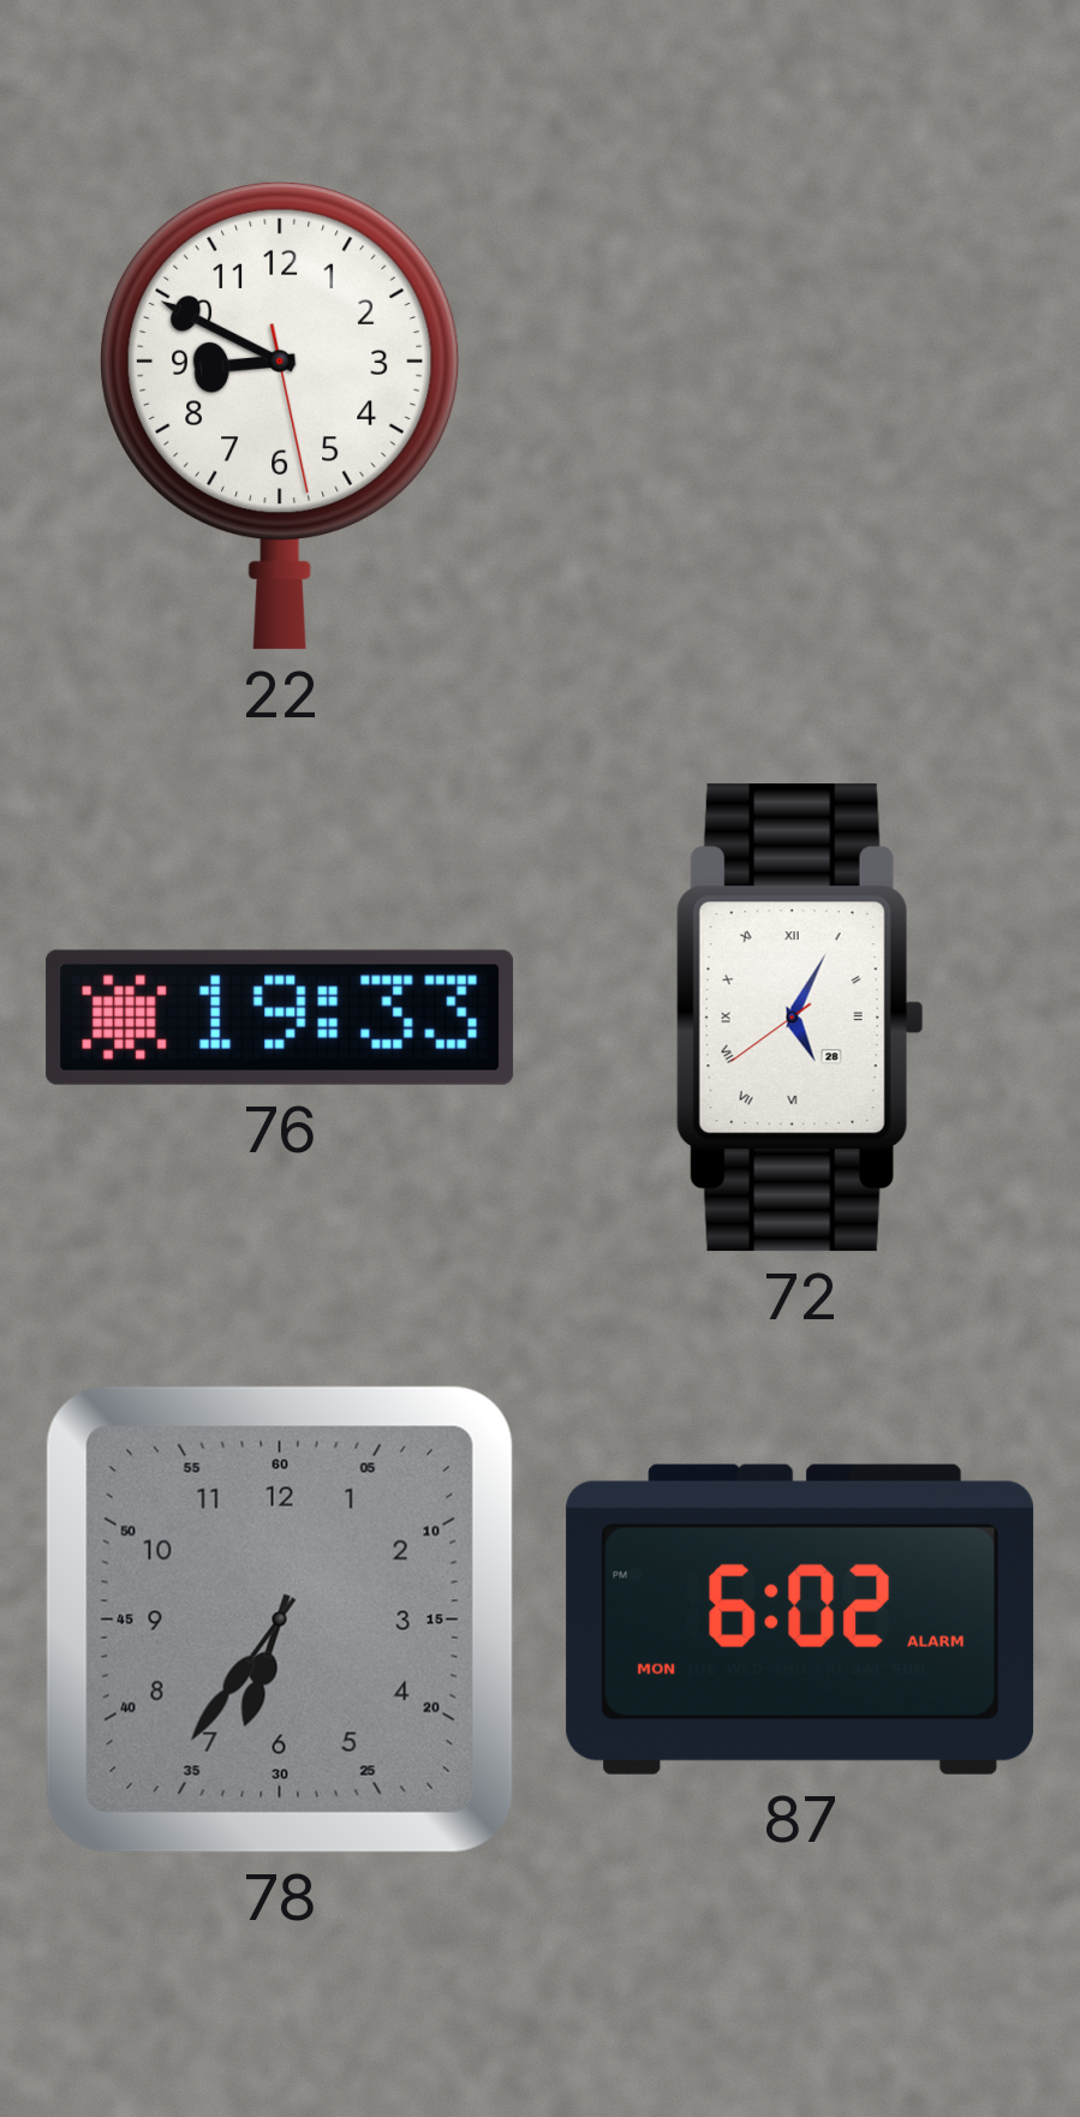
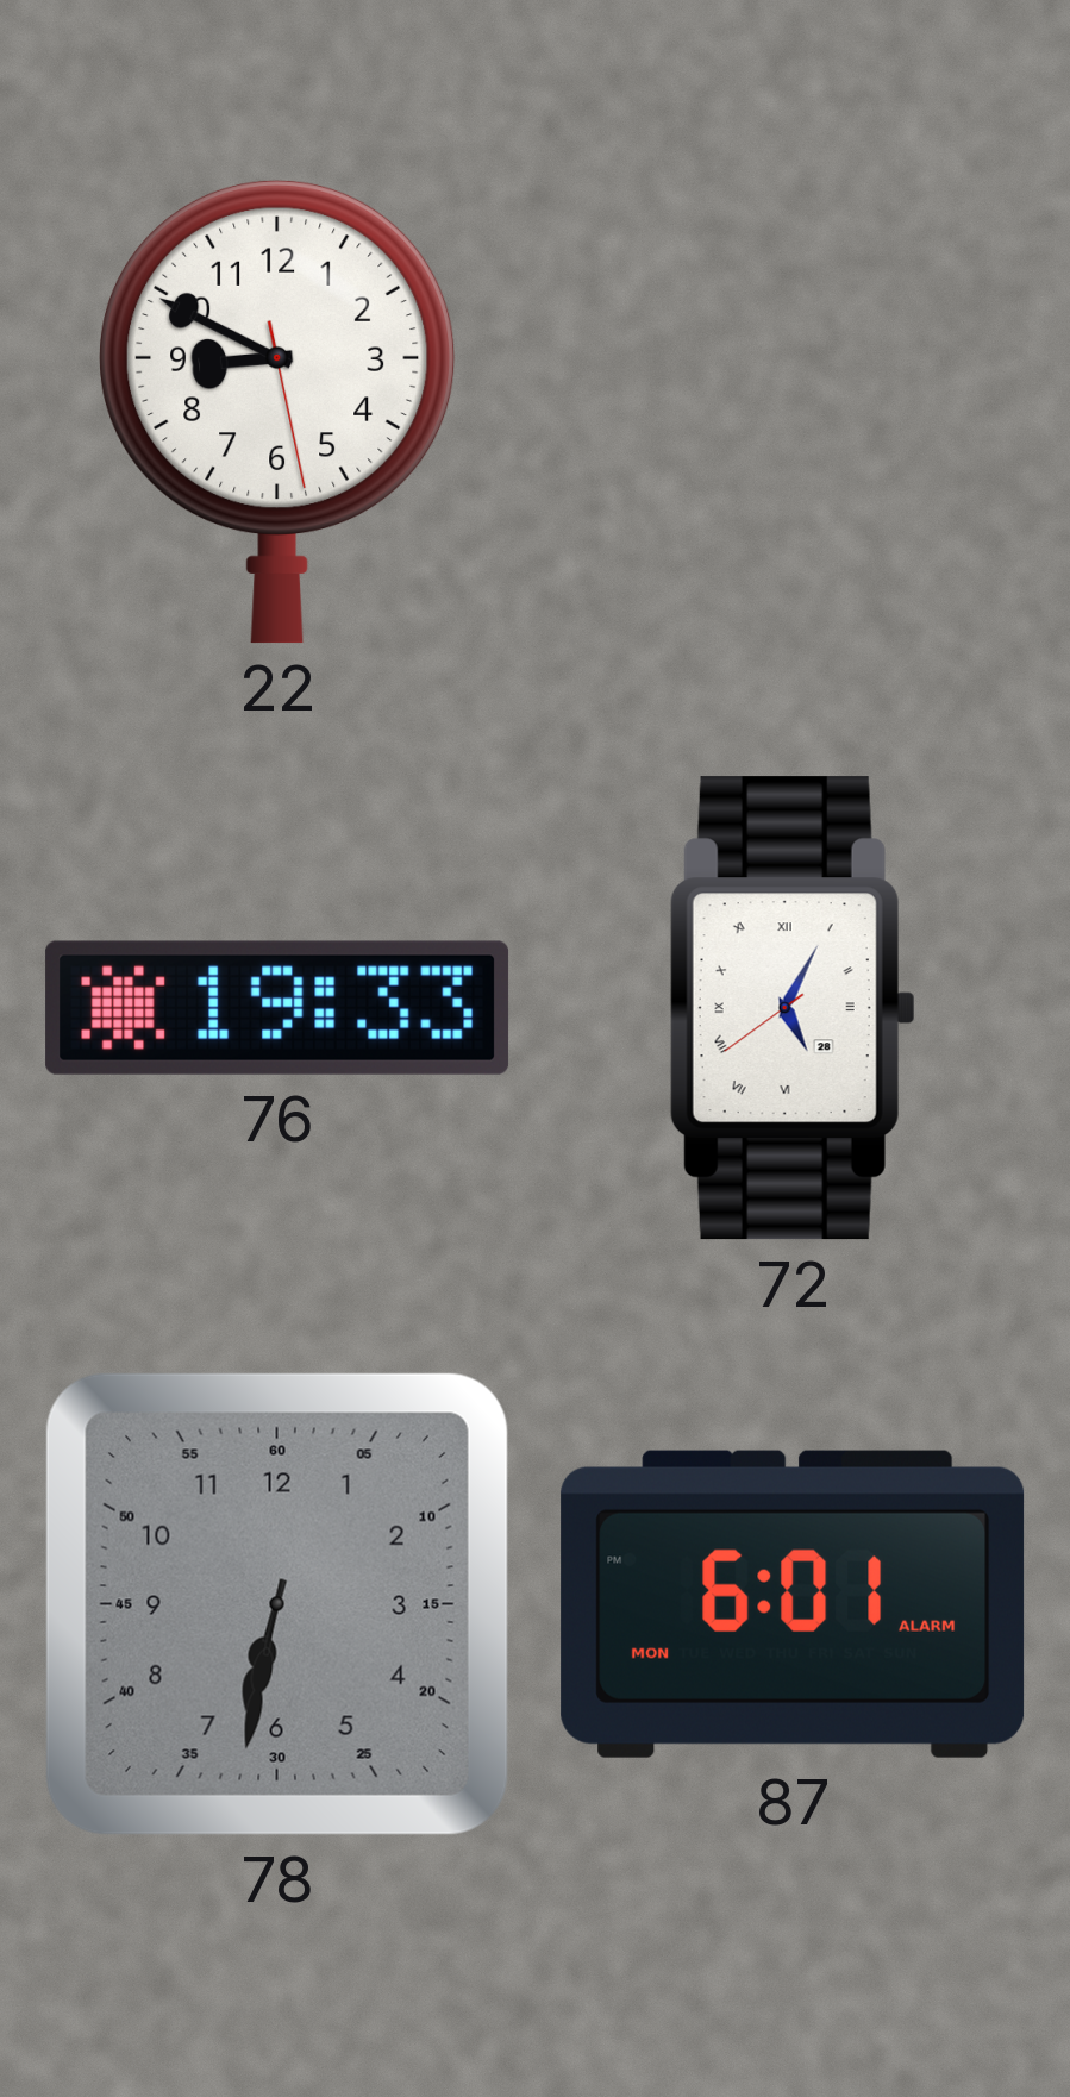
78: 6:36 -> 6:32 (277, 1604)
87: 6:02 -> 6:01 (793, 1604)
